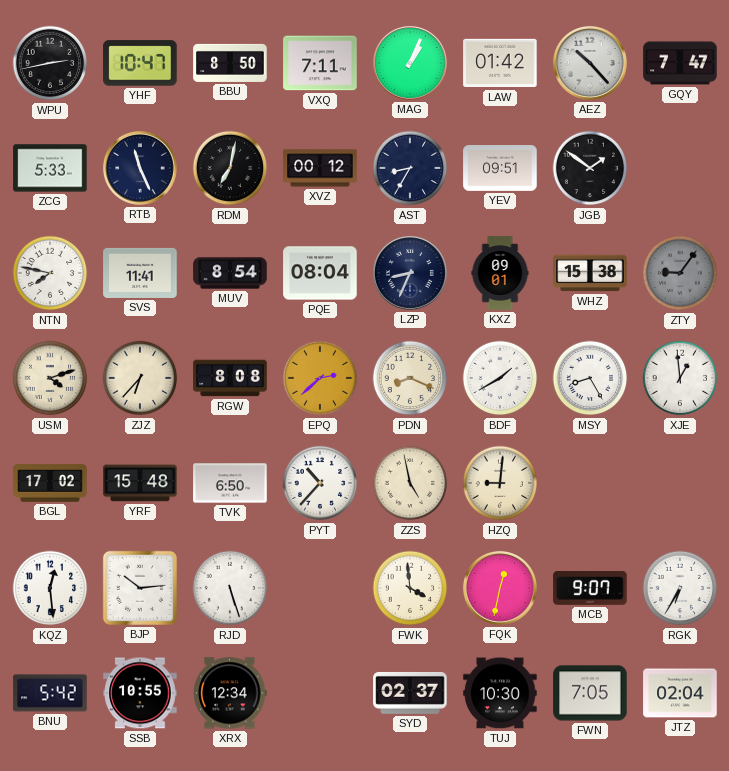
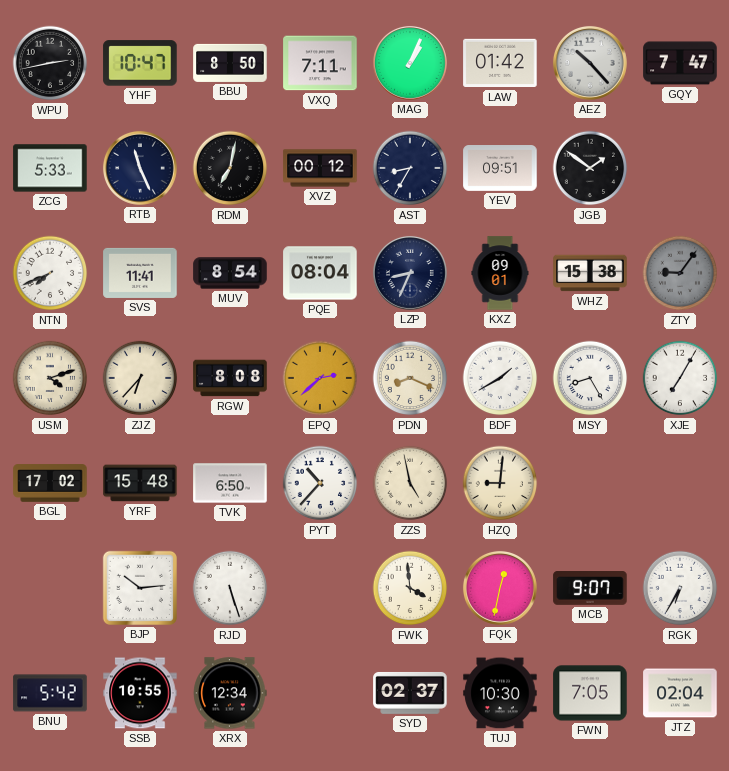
NTN: 7:47 -> 7:41 (50, 273)
XJE: 12:59 -> 7:05 (680, 378)
KQZ: 12:29 -> none (50, 588)
